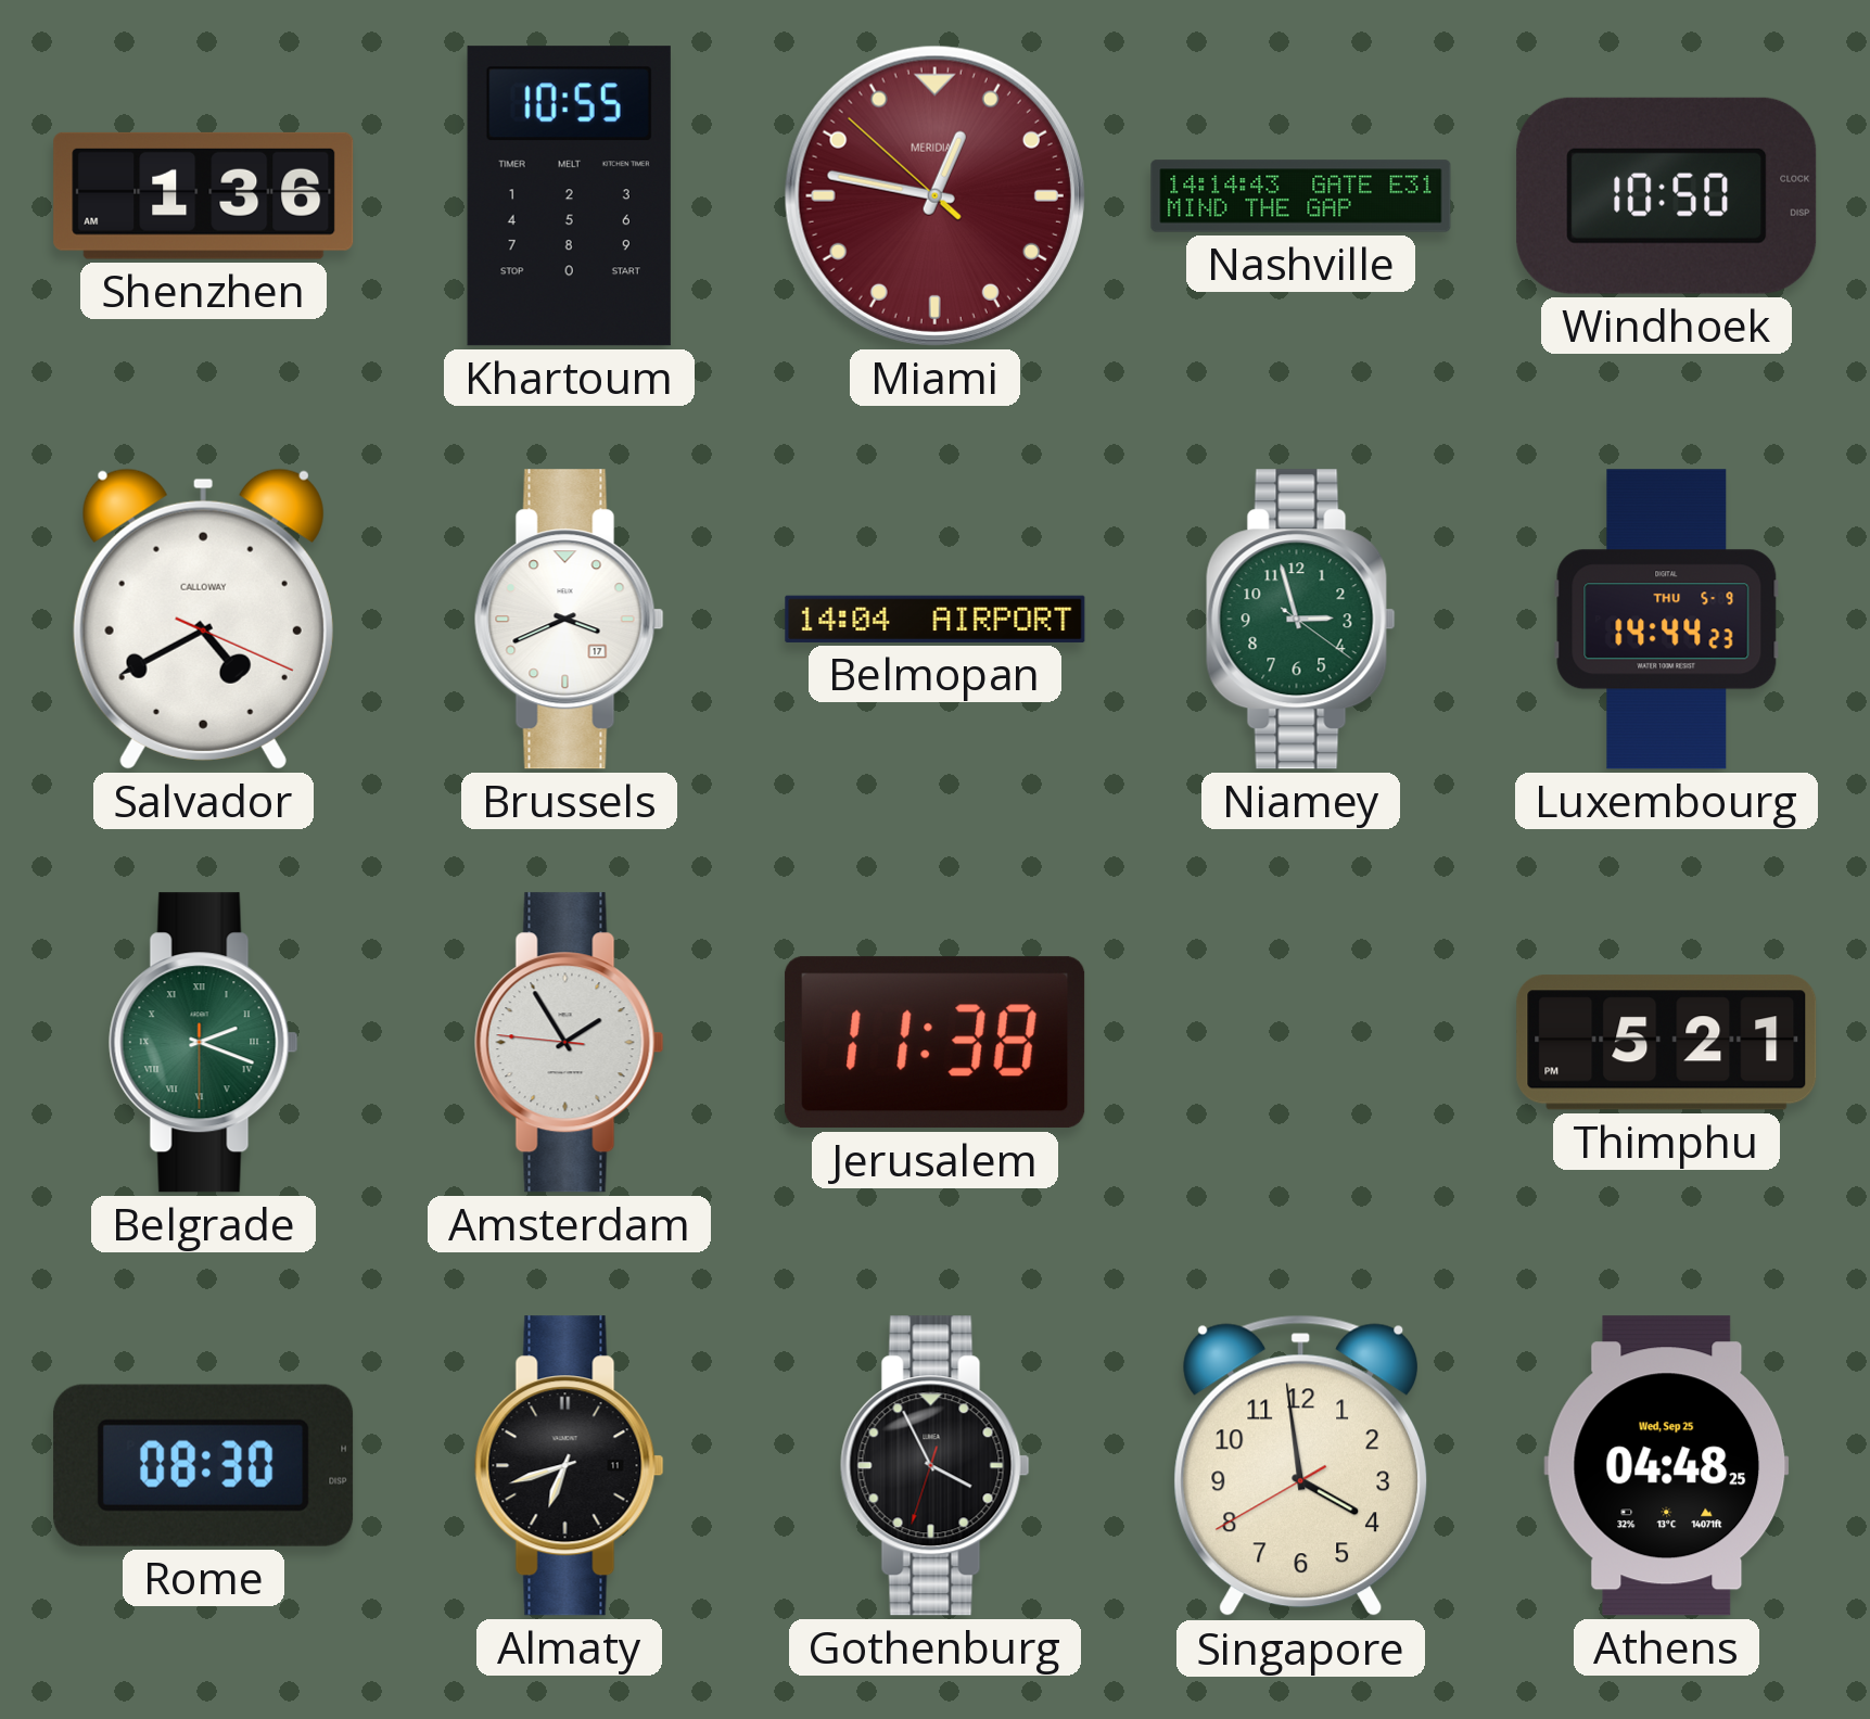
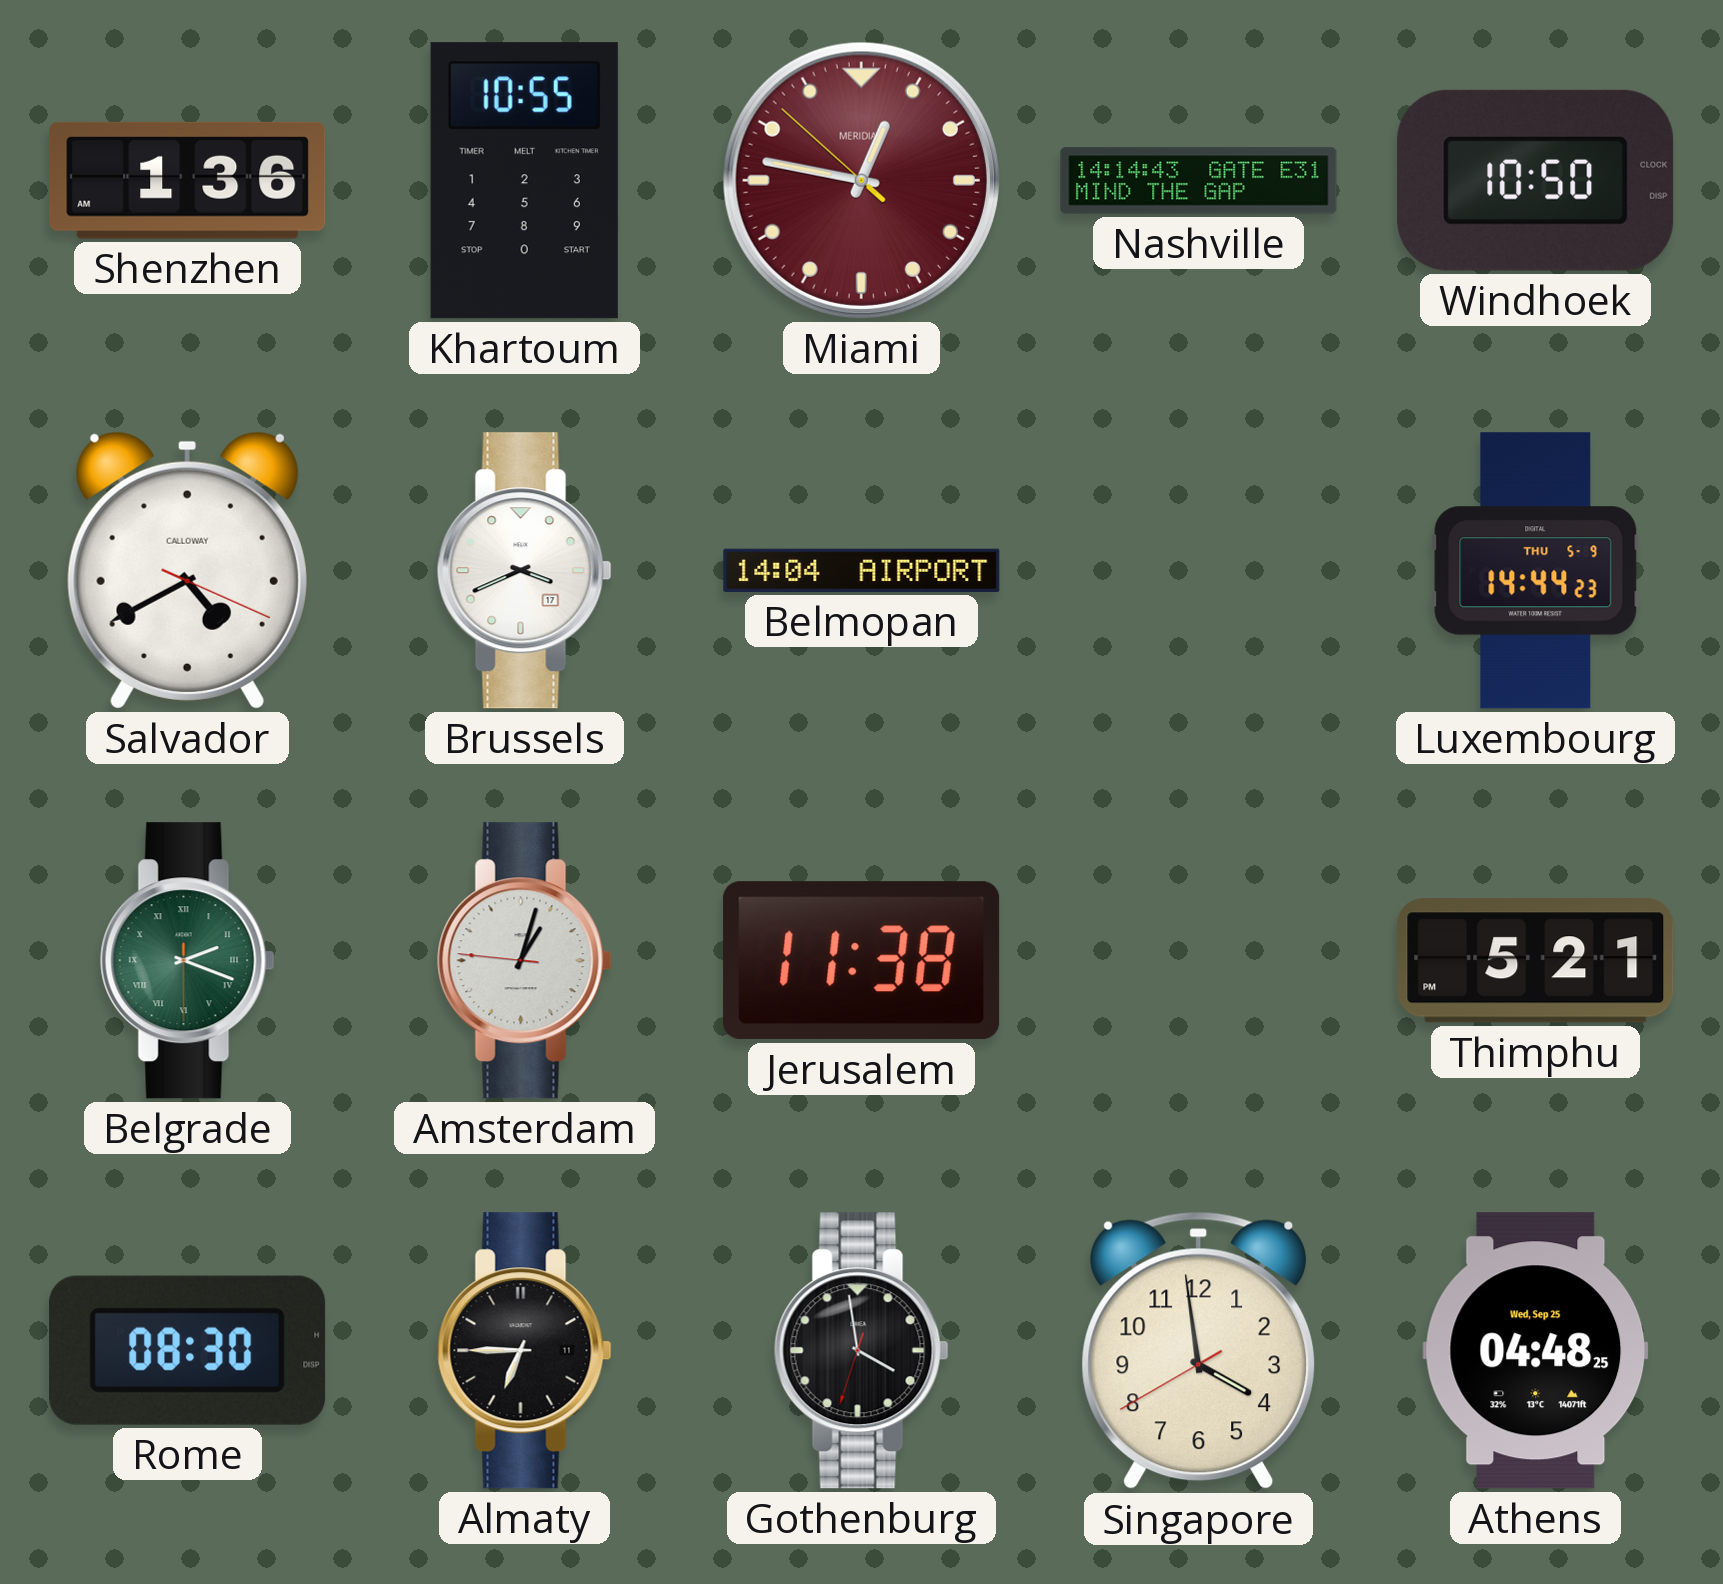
Niamey: 2:57 -> none (1300, 620)
Amsterdam: 1:54 -> 1:02 (524, 961)
Almaty: 6:42 -> 6:45 (524, 1351)
Gothenburg: 3:55 -> 3:58 (861, 1351)
